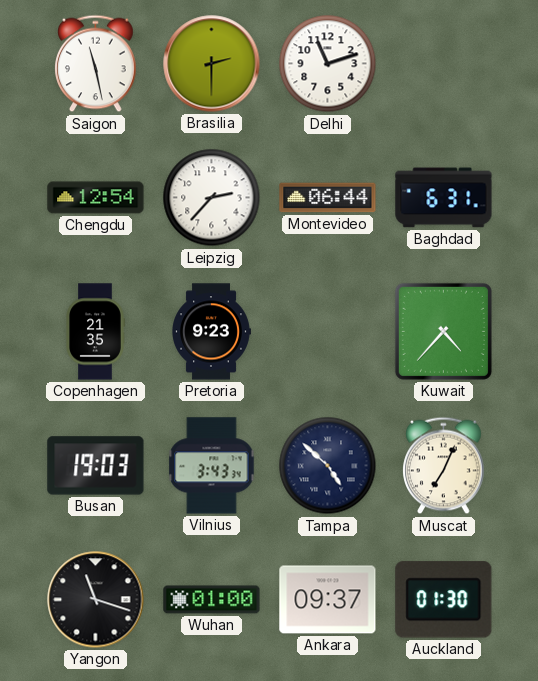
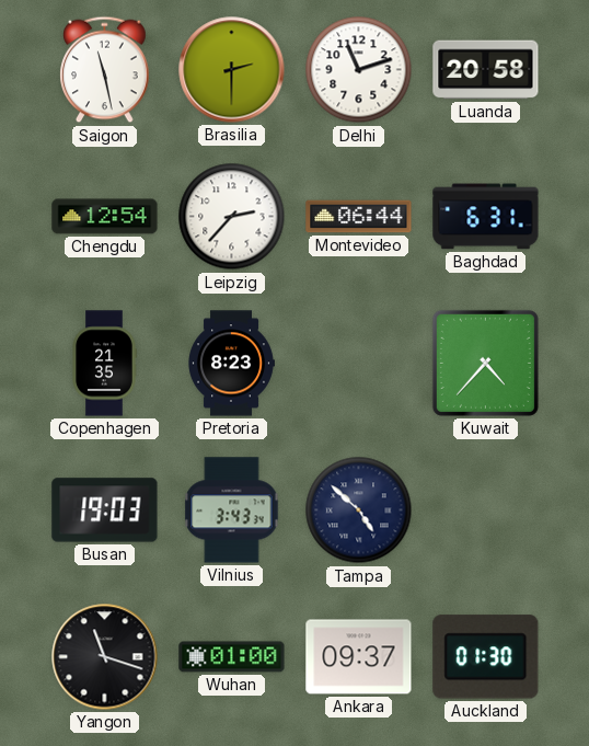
Luanda: none -> 20:58 (486, 70)
Pretoria: 9:23 -> 8:23 (232, 364)
Muscat: 7:04 -> none (444, 466)
